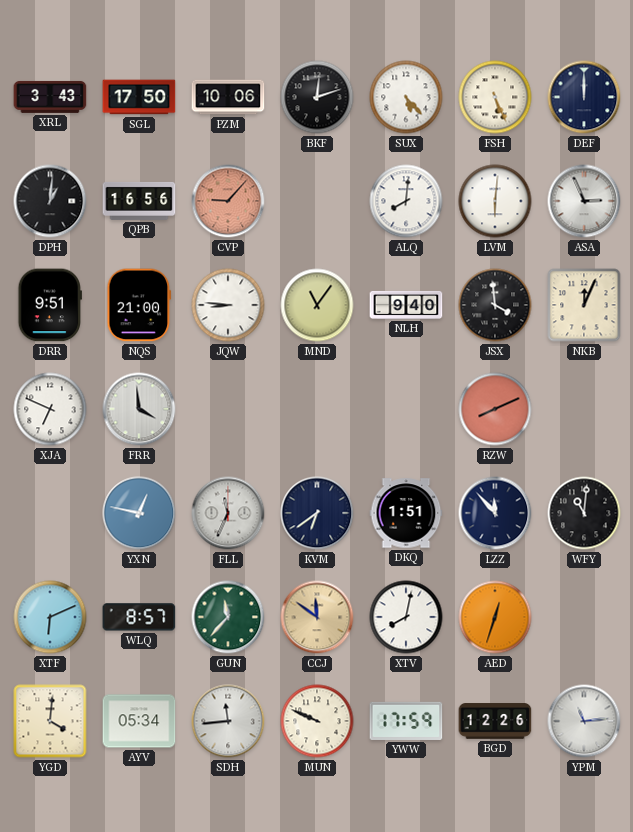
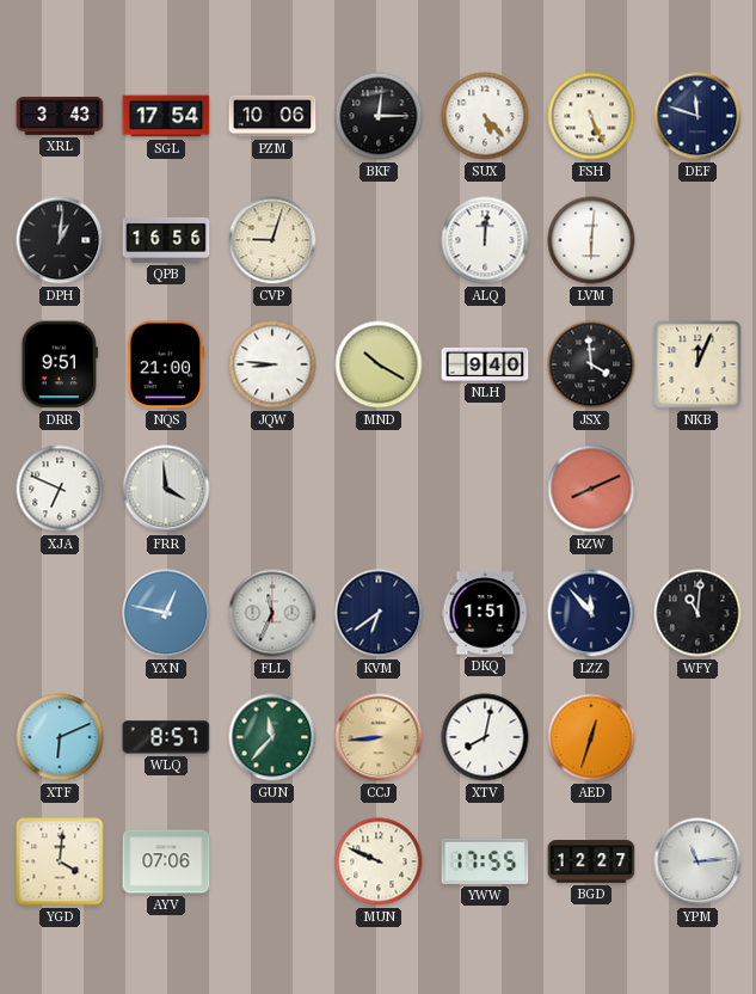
SGL: 17:50 -> 17:54 (166, 116)
BKF: 12:12 -> 12:15 (379, 116)
DEF: 12:00 -> 11:48 (697, 116)
CVP: 9:07 -> 9:03 (272, 240)
CVP dial: salmon -> cream (272, 240)
ALQ: 8:01 -> 12:01 (485, 240)
ASA: 2:56 -> none (584, 201)
MND: 11:06 -> 10:20 (379, 364)
CCJ: 11:51 -> 8:44 (379, 737)
AYV: 05:34 -> 07:06 (166, 861)
SDH: 11:44 -> none (228, 721)
YWW: 17:59 -> 17:55 (485, 861)
BGD: 12:26 -> 12:27 (591, 861)
